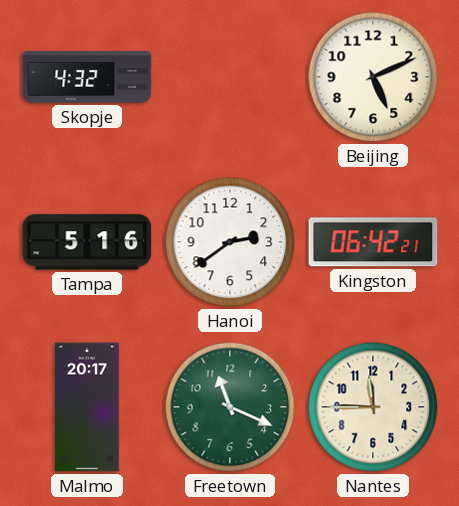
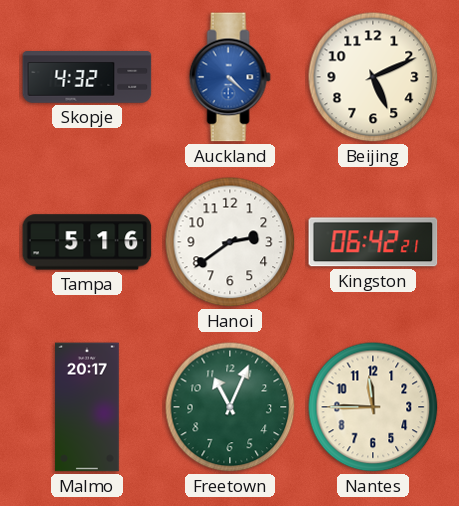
Auckland: none -> 4:22 (230, 77)
Freetown: 11:19 -> 11:04 (230, 407)
